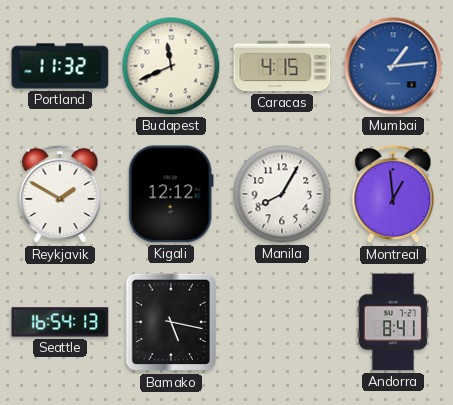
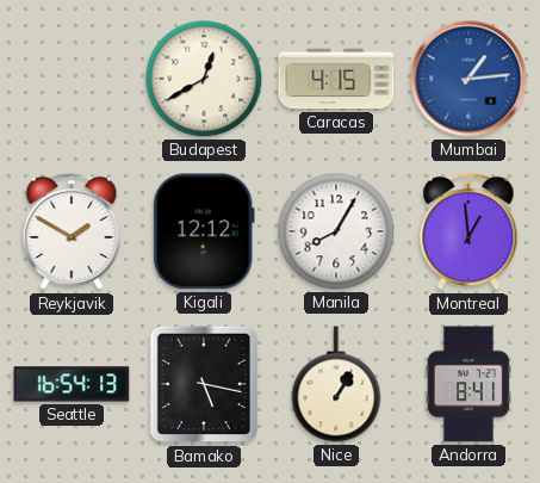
Portland: 11:32 -> none (60, 66)
Budapest: 11:41 -> 12:40 (204, 79)
Nice: none -> 1:05 (336, 384)
